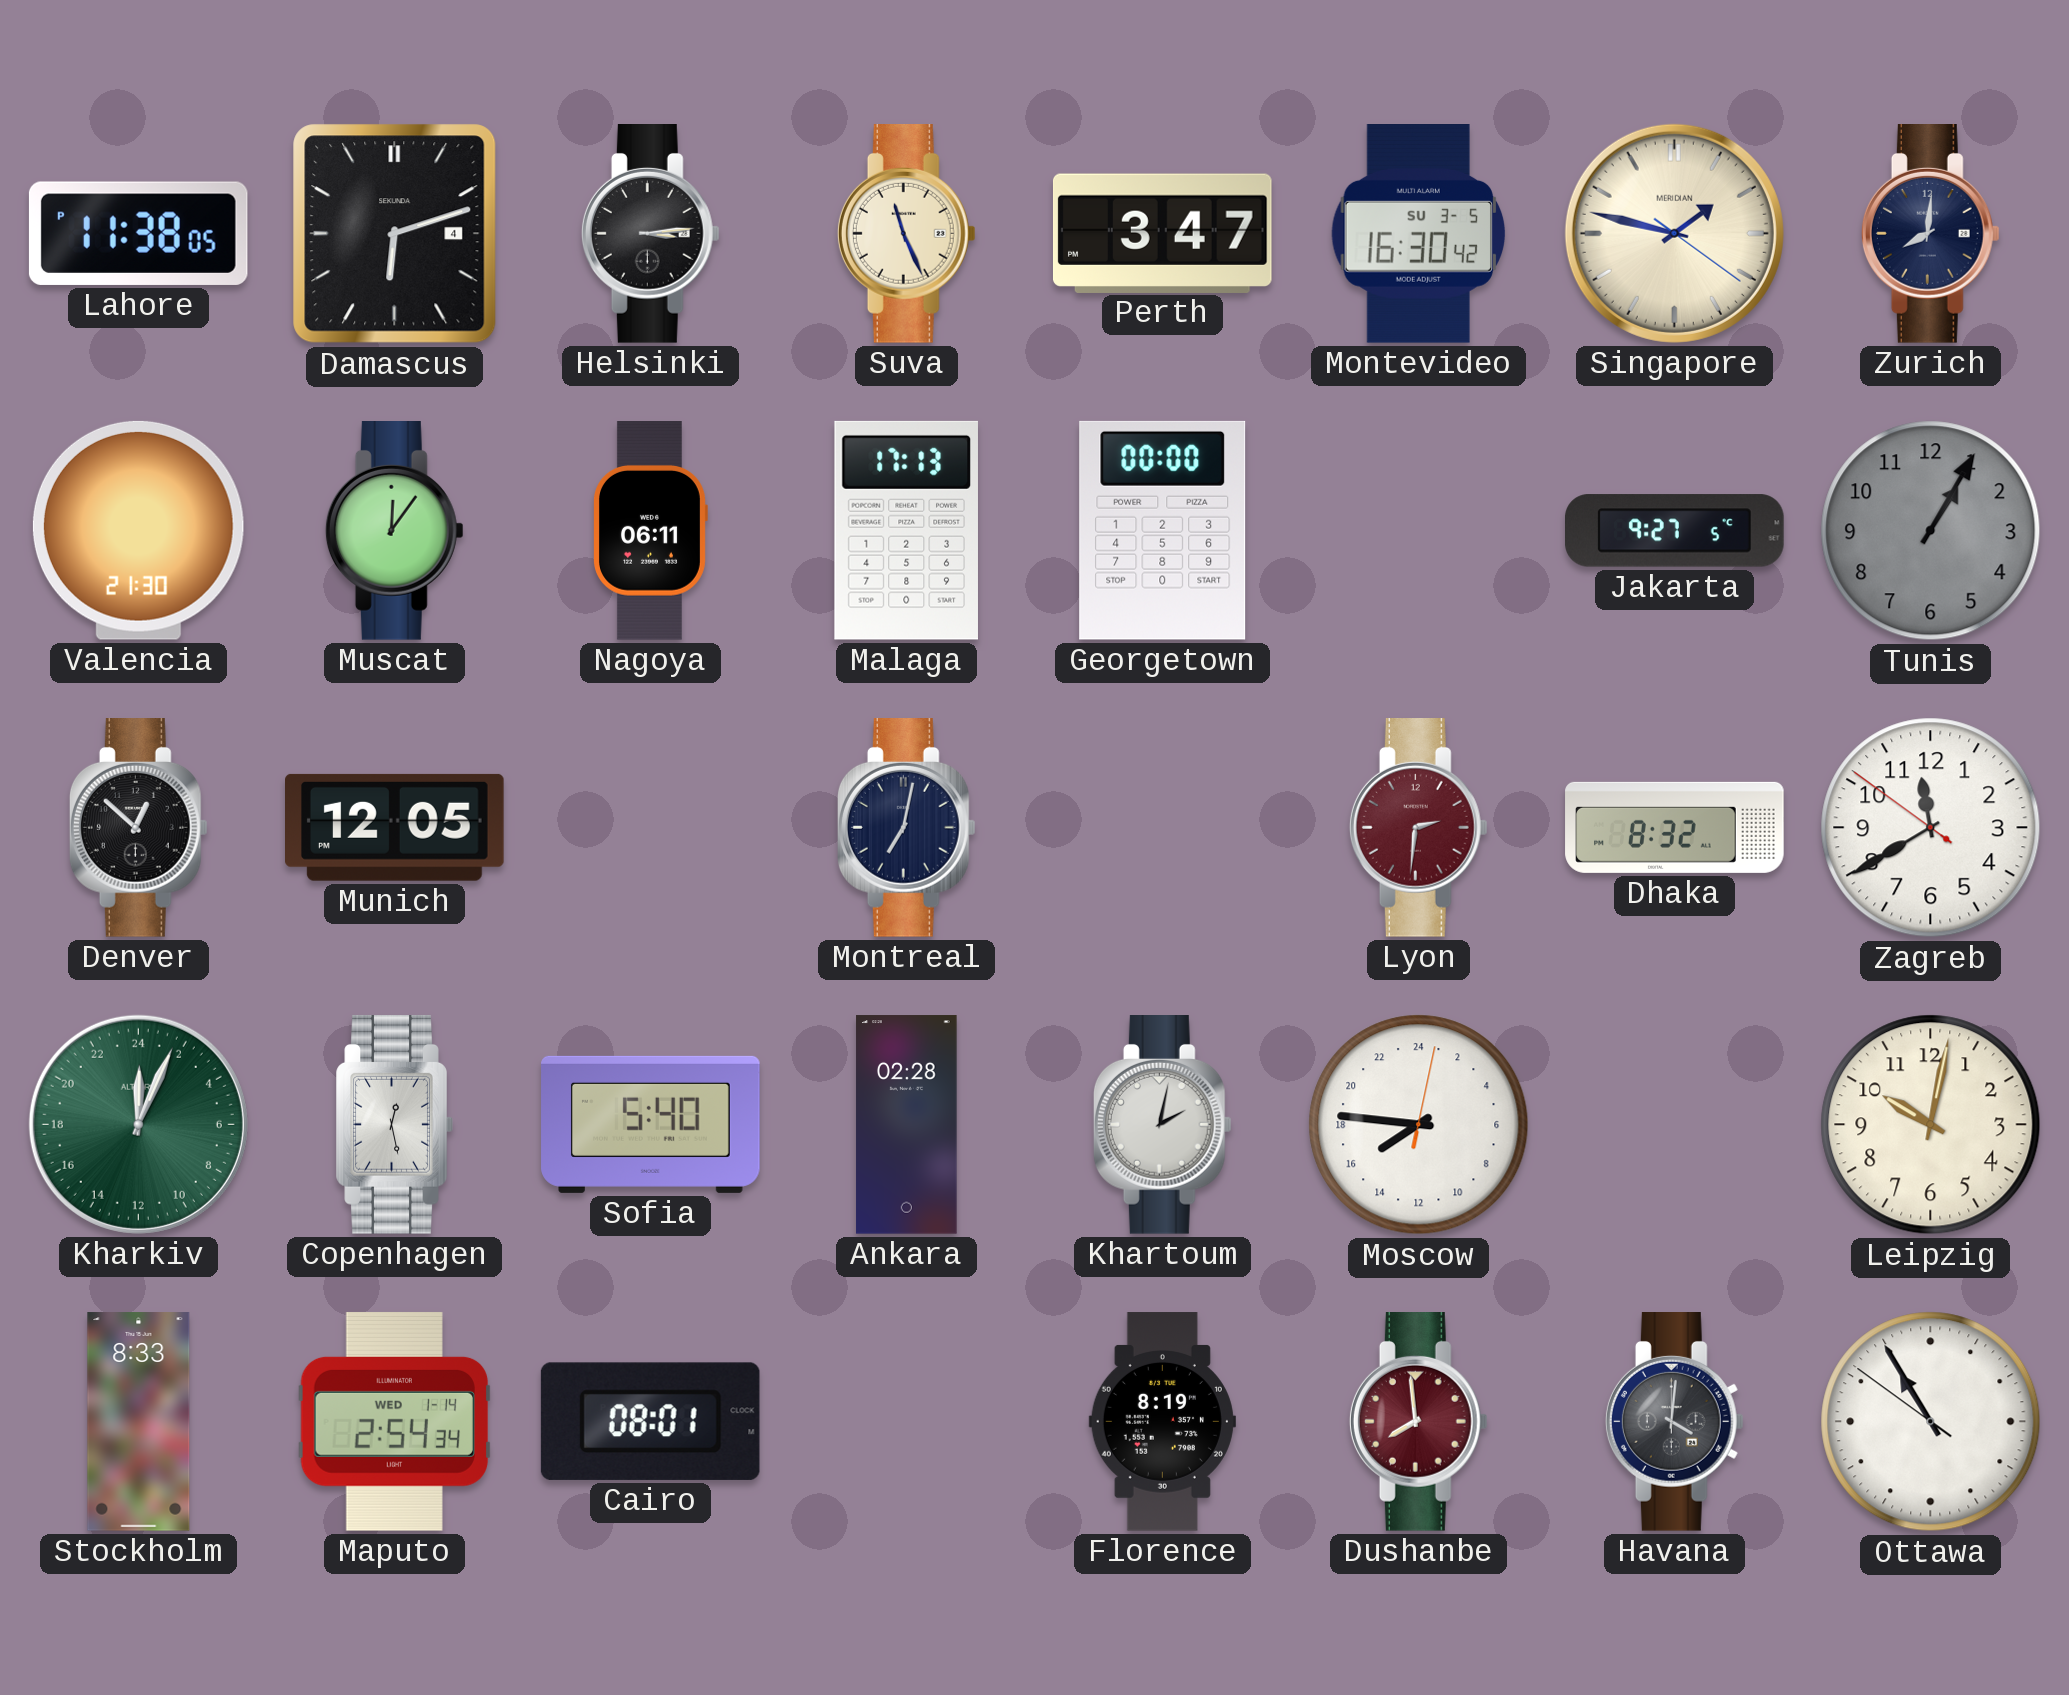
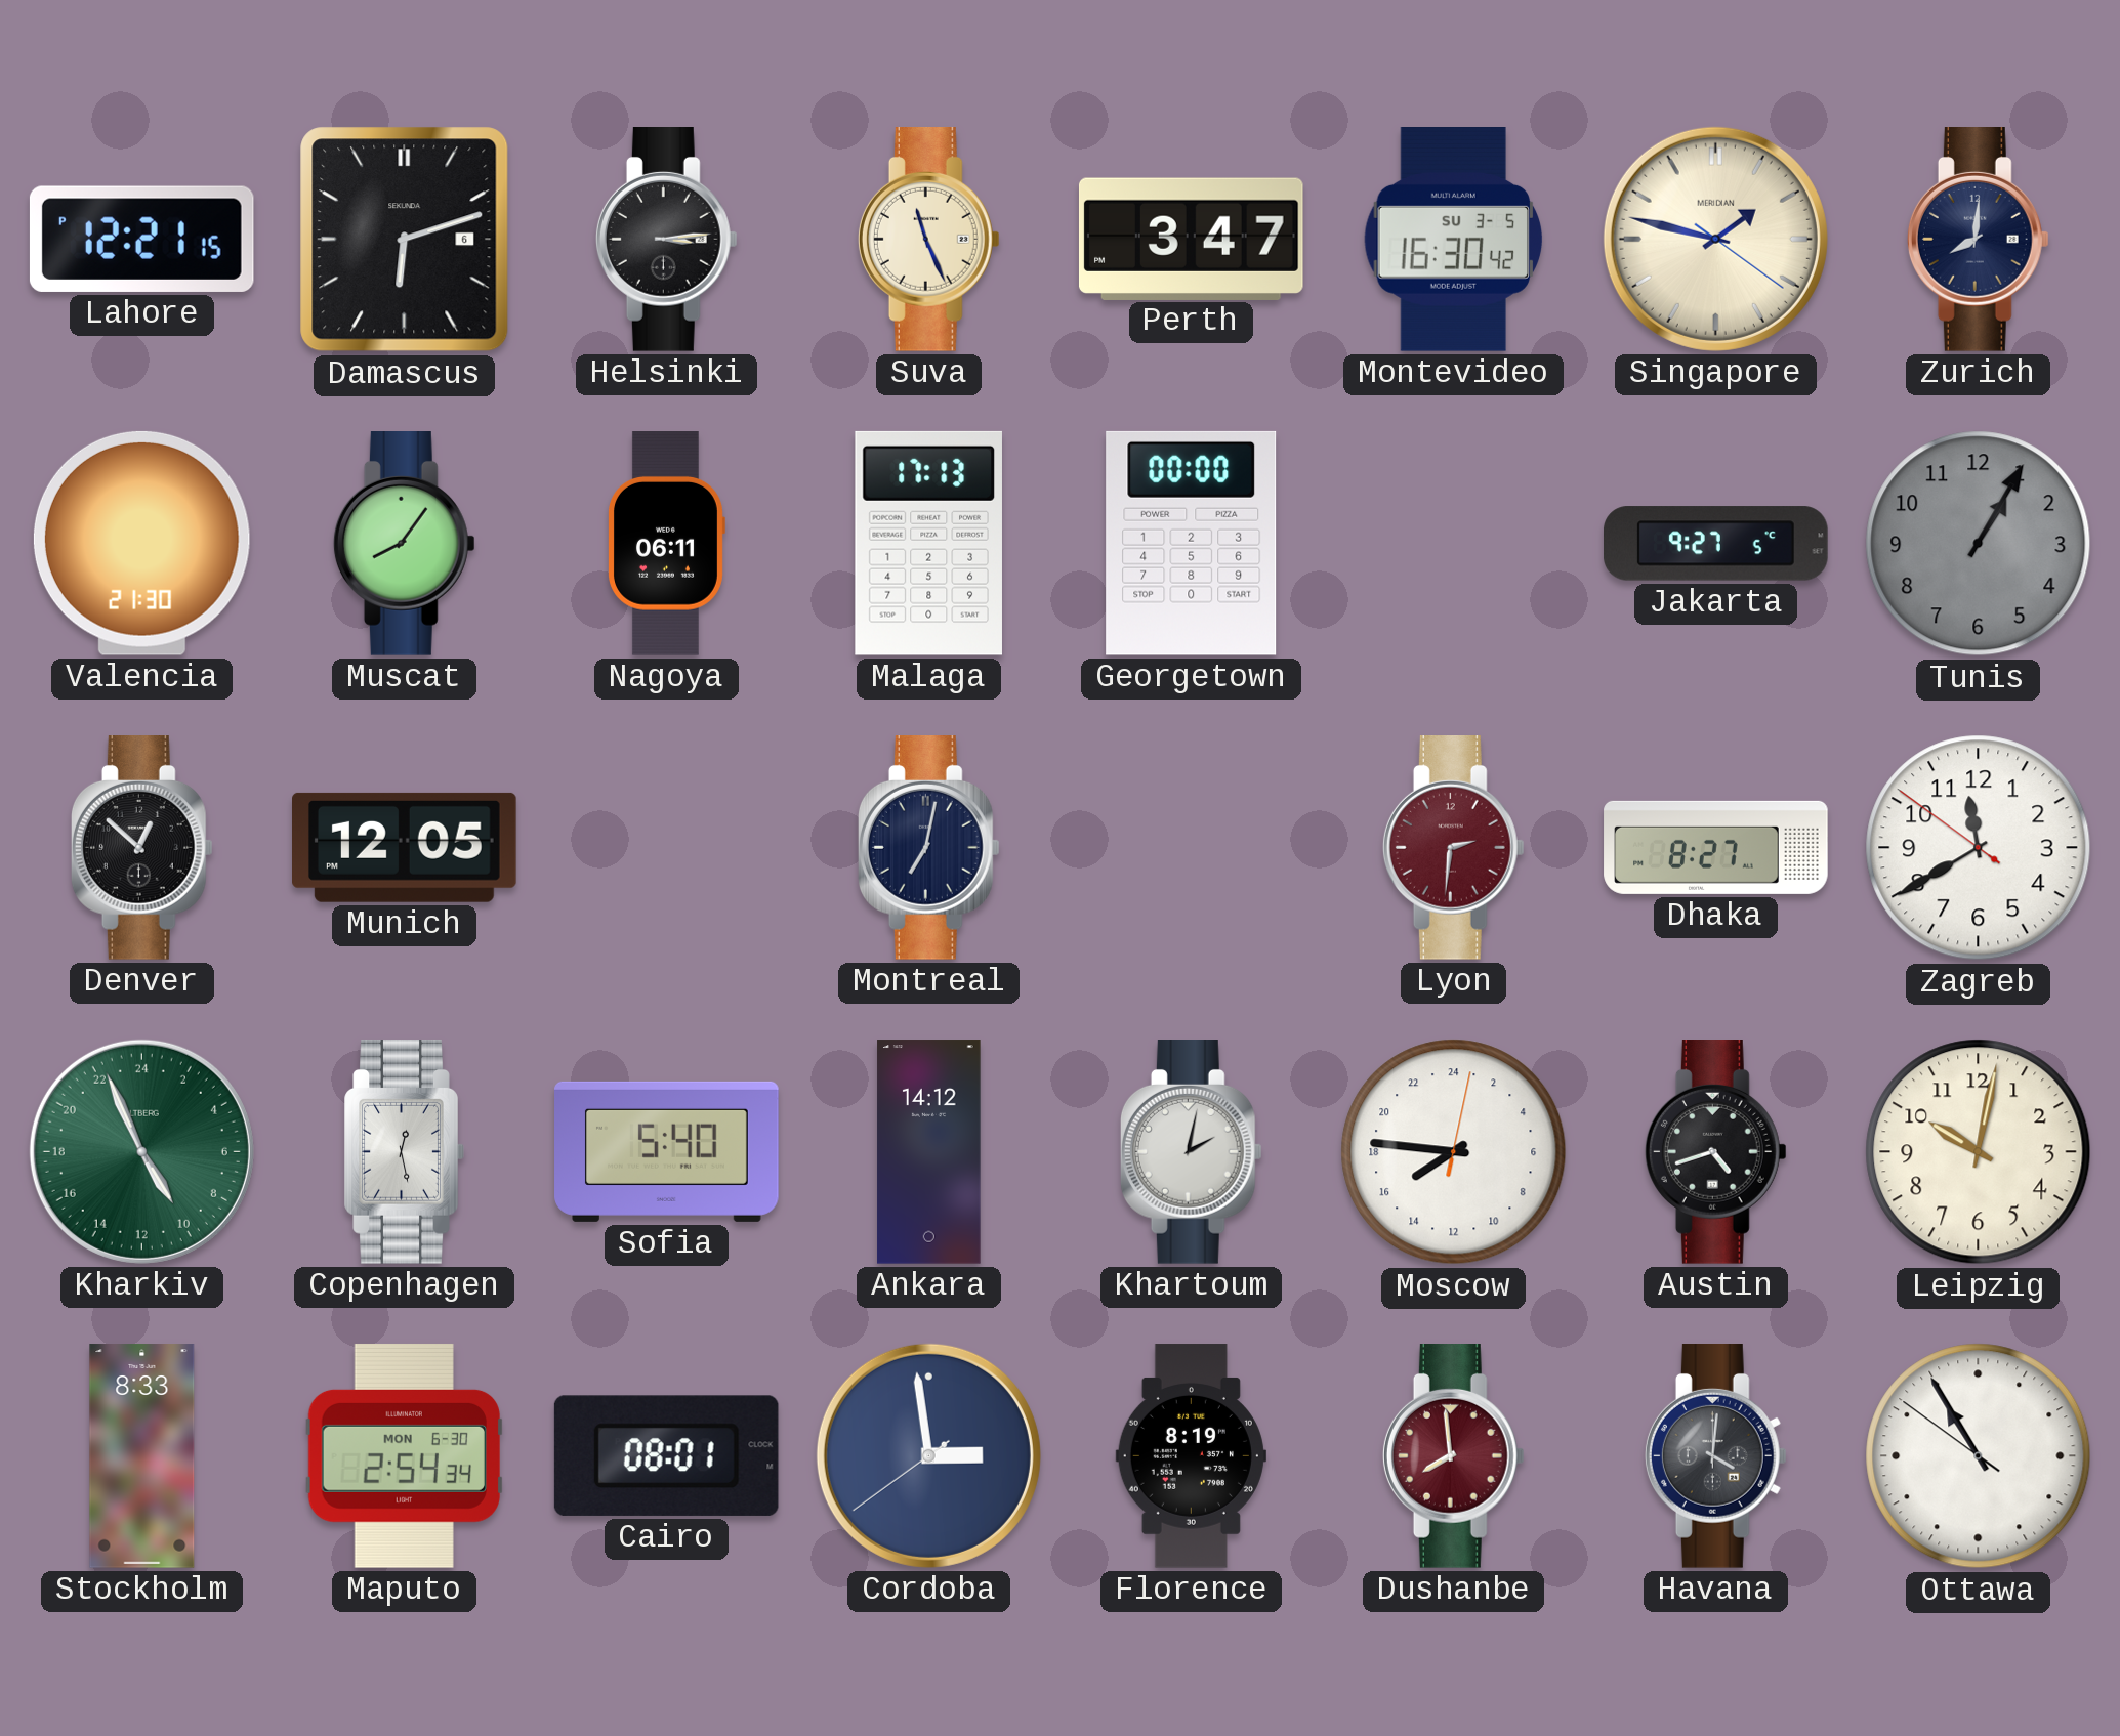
Lahore: 11:38 -> 12:21 (141, 239)
Damascus date: 4 -> 6 (405, 240)
Muscat: 12:06 -> 8:06 (404, 544)
Dhaka: 8:32 -> 8:27 (1716, 847)
Kharkiv: 0:04 -> 9:56 (141, 1151)
Ankara: 02:28 -> 14:12 (929, 1152)
Austin: none -> 4:42 (1715, 1152)
Maputo date: WED 1-14 -> MON 6-30 (404, 1455)
Cordoba: none -> 2:58 (928, 1455)
